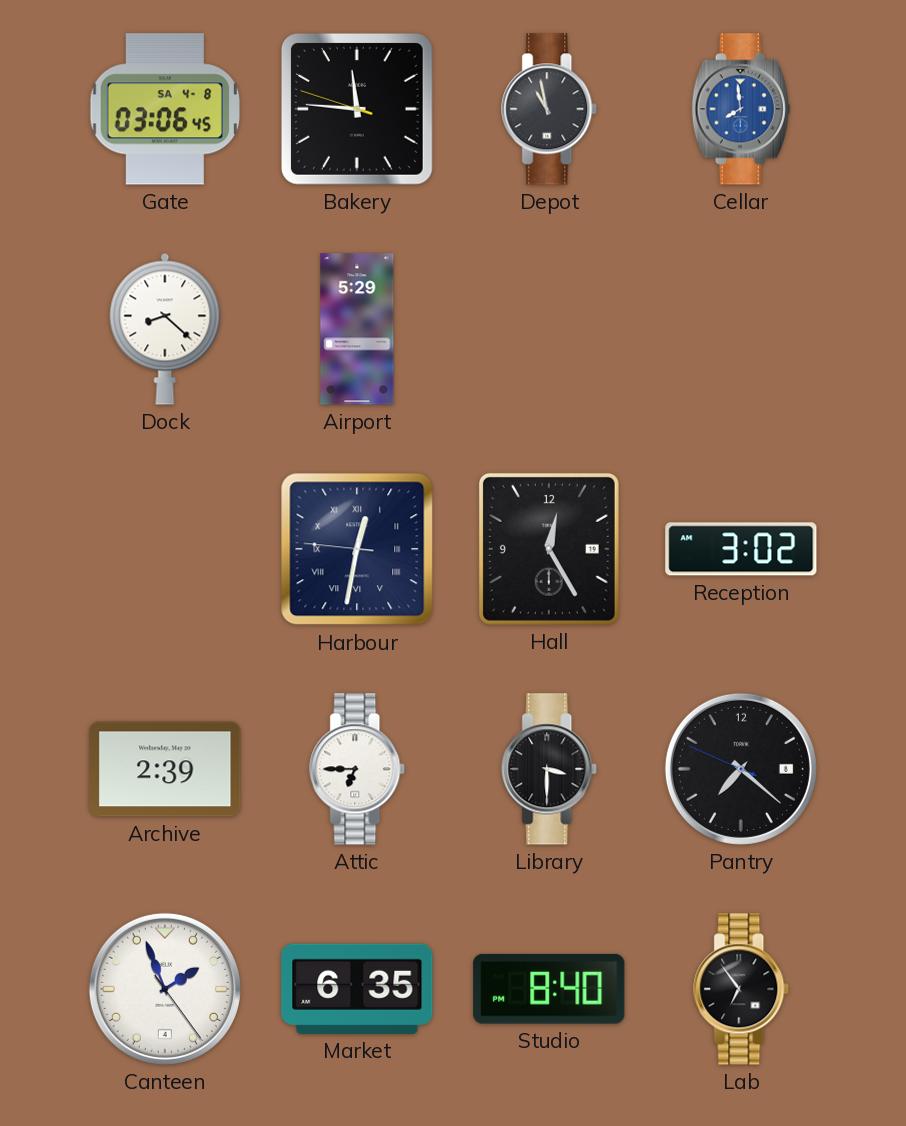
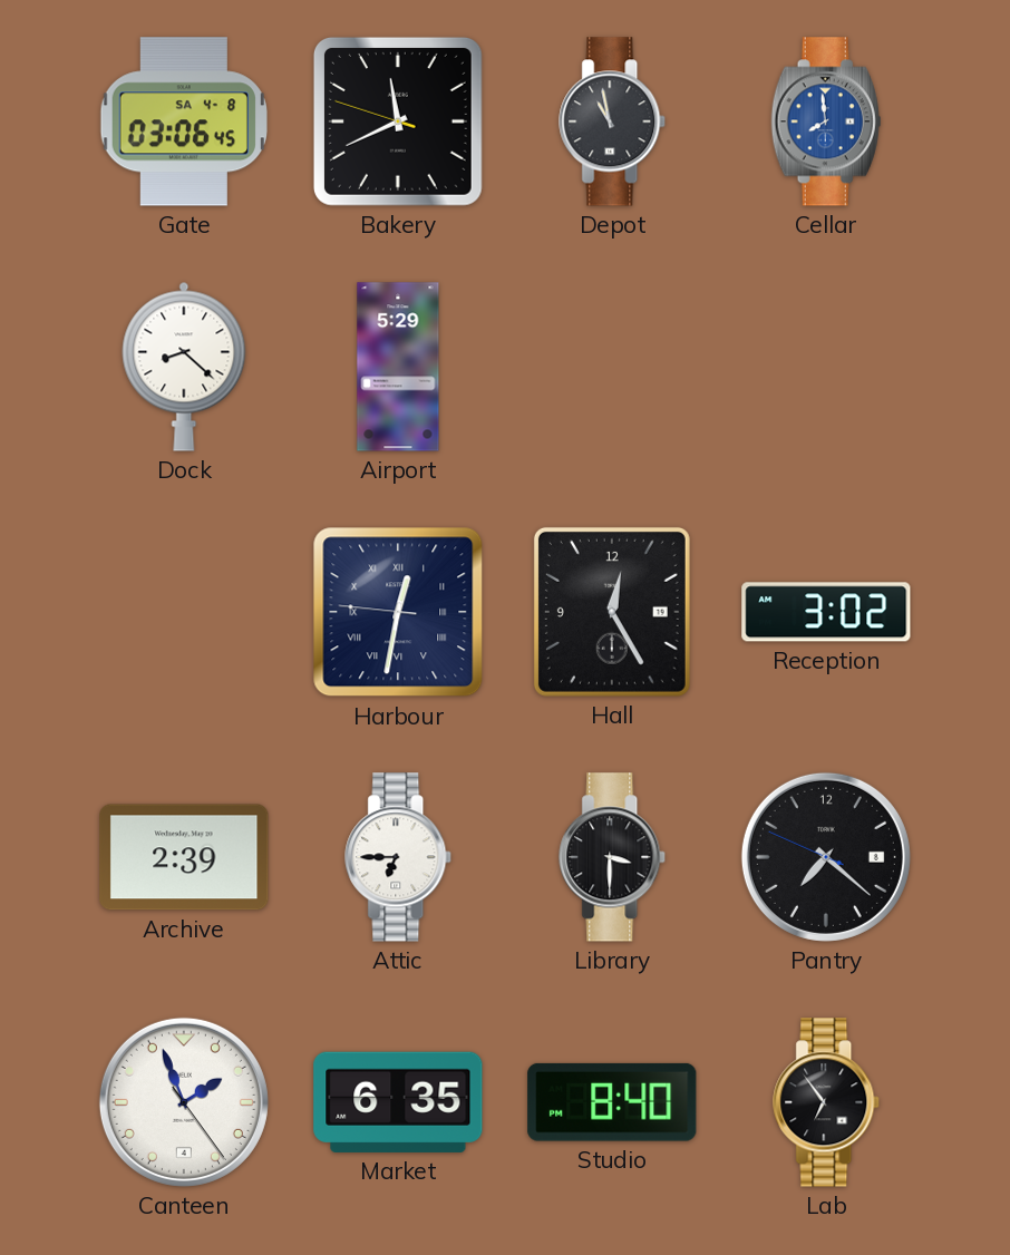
Bakery: 11:45 -> 11:40 (398, 121)
